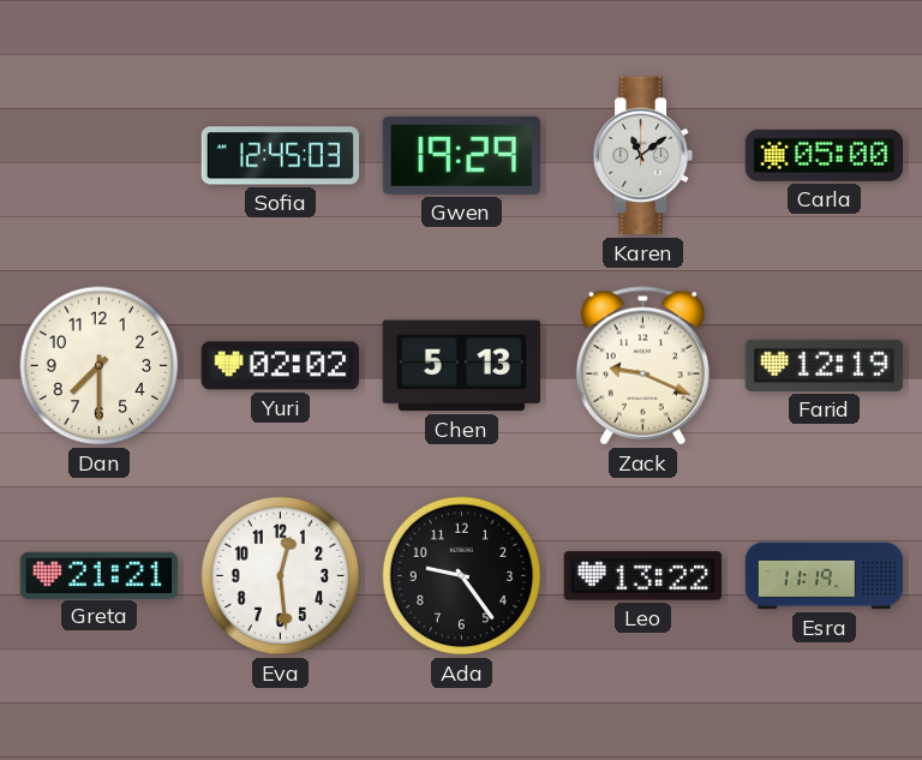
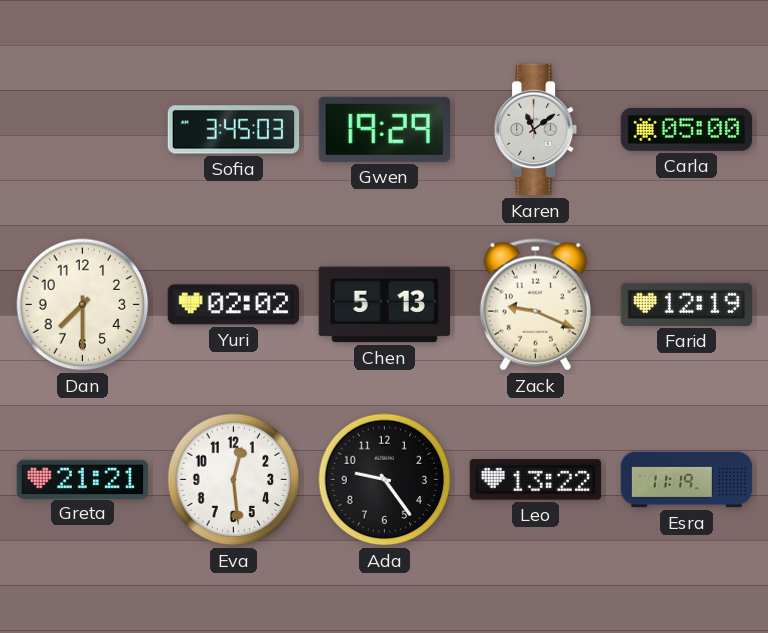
Sofia: 12:45 -> 3:45 (234, 130)
